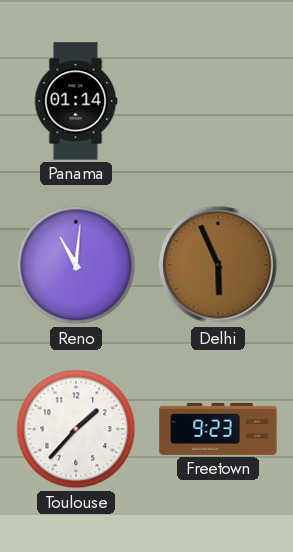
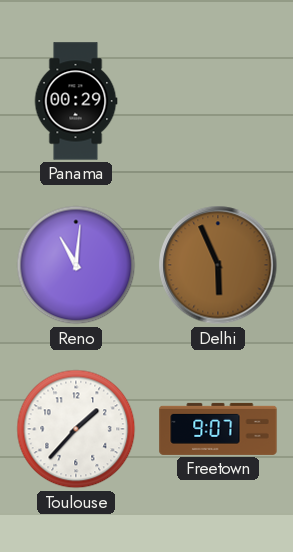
Panama: 01:14 -> 00:29 (76, 101)
Freetown: 9:23 -> 9:07 (218, 429)
